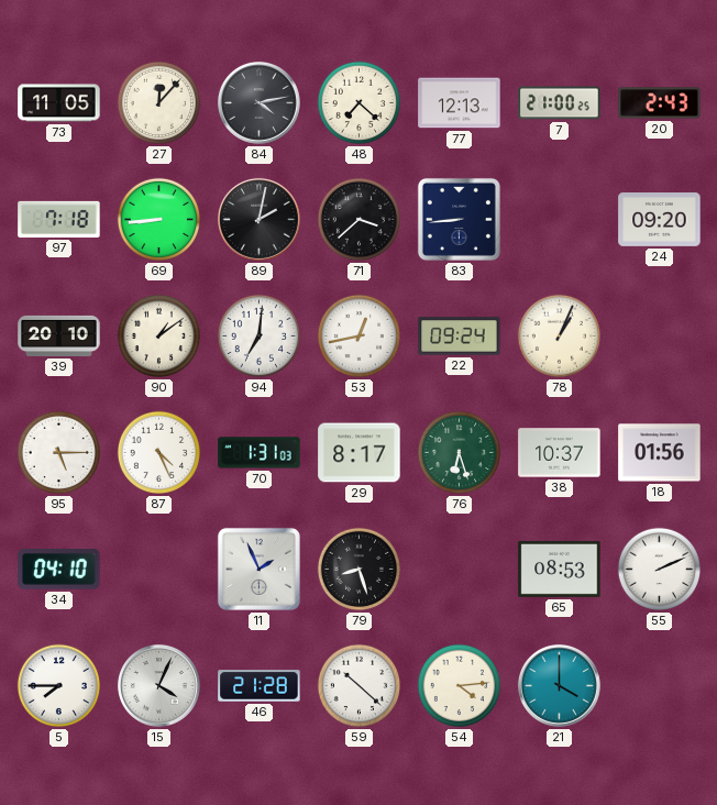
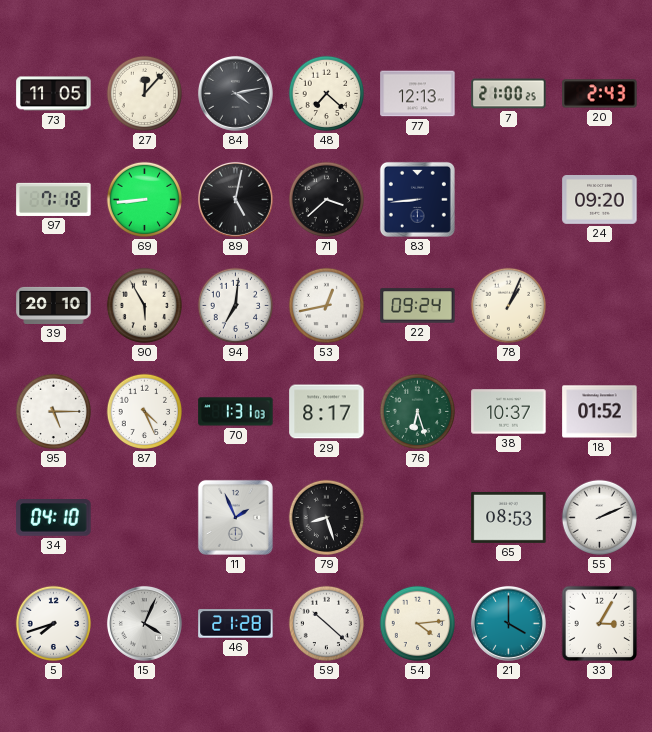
89: 2:02 -> 5:02 (235, 199)
90: 1:09 -> 5:55 (145, 306)
18: 01:56 -> 01:52 (600, 412)
5: 7:45 -> 7:42 (54, 624)
33: none -> 3:05 (600, 624)
